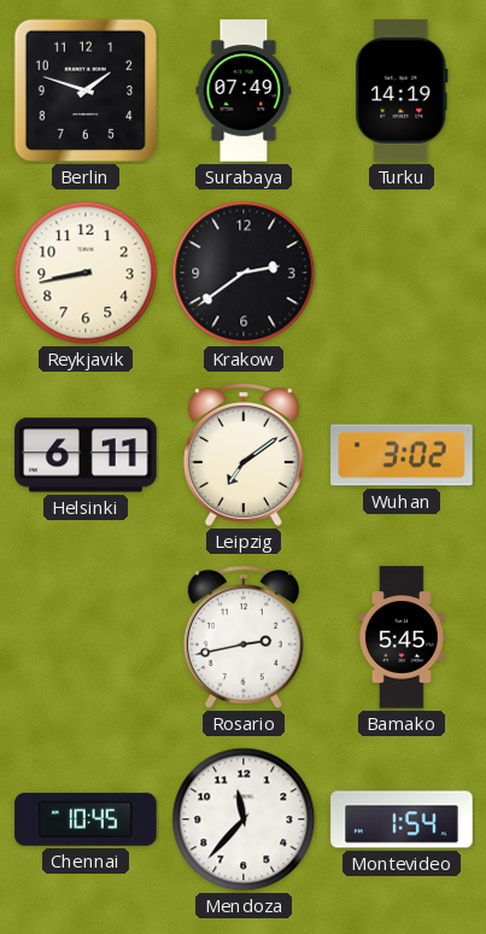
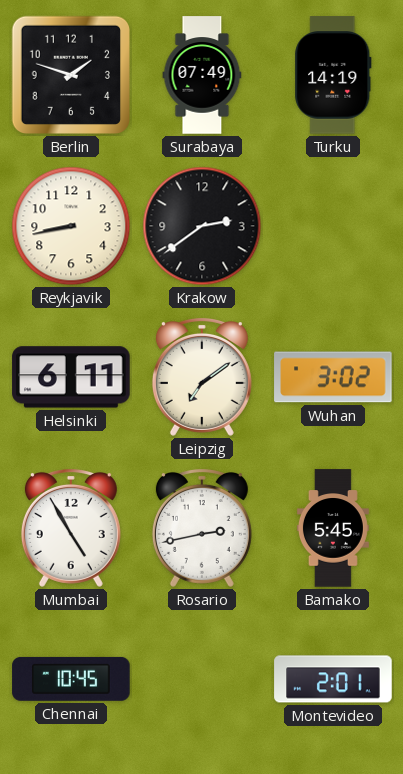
Mumbai: none -> 4:55 (71, 529)
Mendoza: 11:37 -> none (244, 819)
Montevideo: 1:54 -> 2:01 (333, 679)
